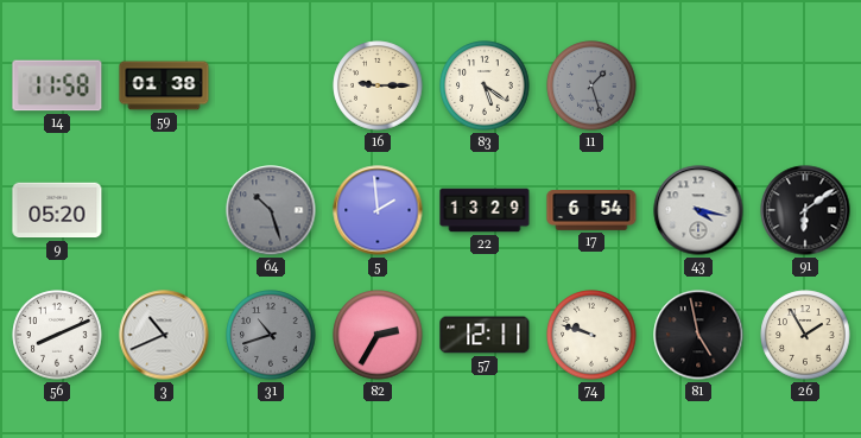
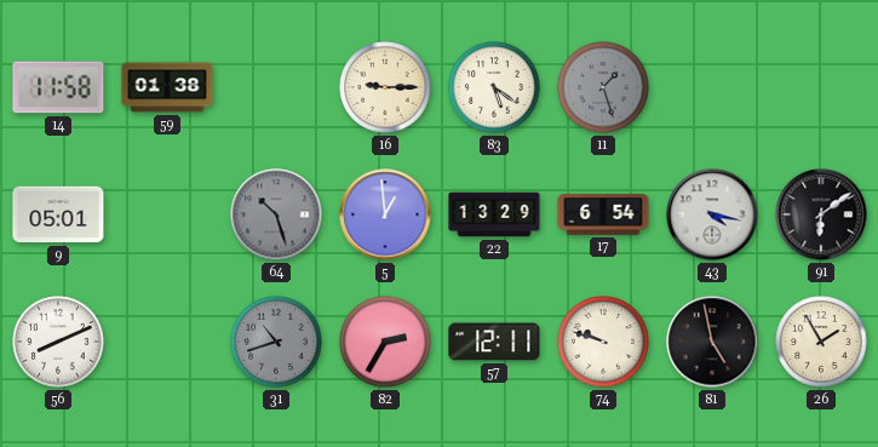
9: 05:20 -> 05:01 (58, 214)
5: 1:59 -> 12:59 (385, 214)
3: 10:41 -> none (164, 335)
